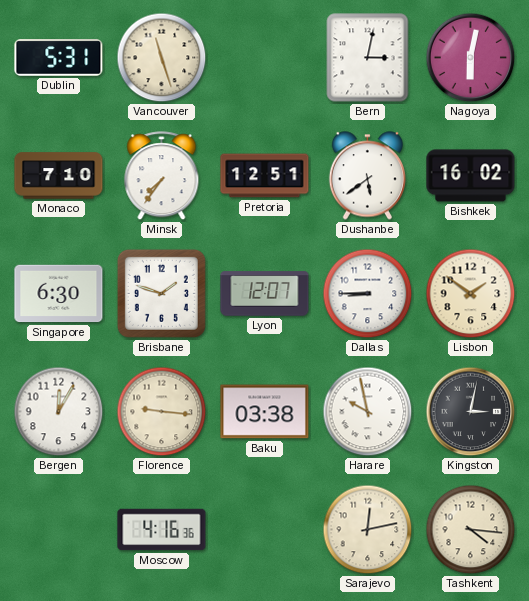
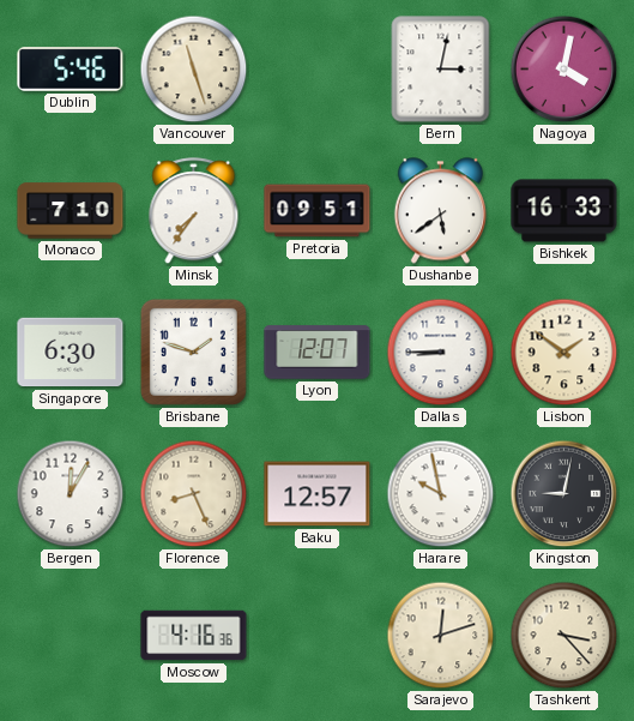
Dublin: 5:31 -> 5:46 (71, 70)
Nagoya: 6:02 -> 4:02 (564, 70)
Pretoria: 12:51 -> 09:51 (318, 211)
Bishkek: 16:02 -> 16:33 (564, 211)
Florence: 9:16 -> 8:26 (194, 494)
Baku: 03:38 -> 12:57 (318, 494)
Kingston: 3:02 -> 9:02 (564, 494)
Sarajevo: 12:13 -> 12:12 (441, 636)
Tashkent: 4:16 -> 3:23 (564, 636)
